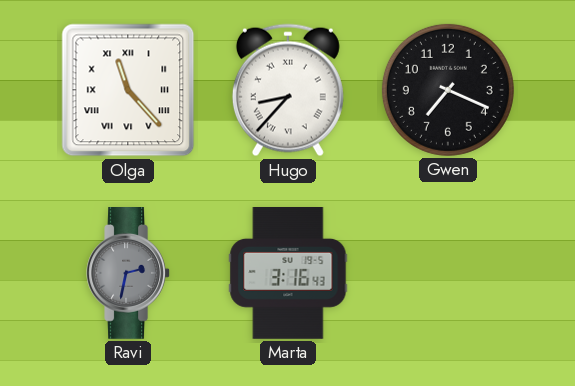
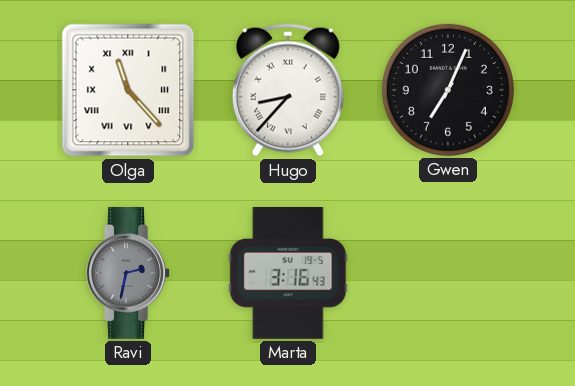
Gwen: 7:19 -> 7:04 (448, 90)
